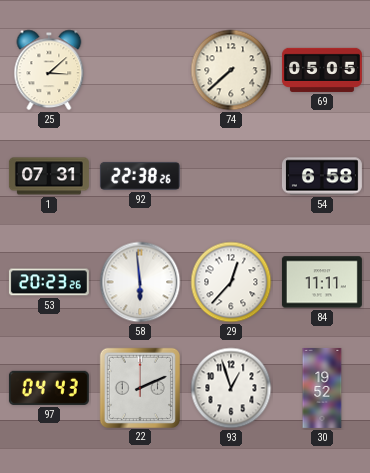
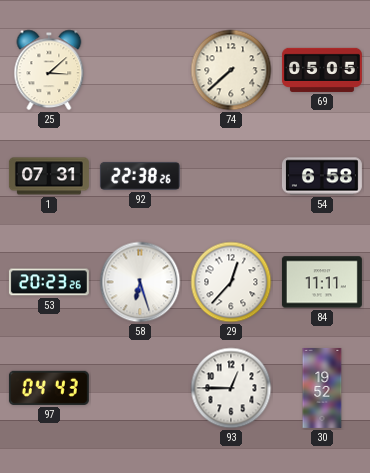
58: 5:59 -> 6:27 (140, 282)
22: 2:11 -> none (139, 387)
93: 12:57 -> 12:45 (231, 388)
